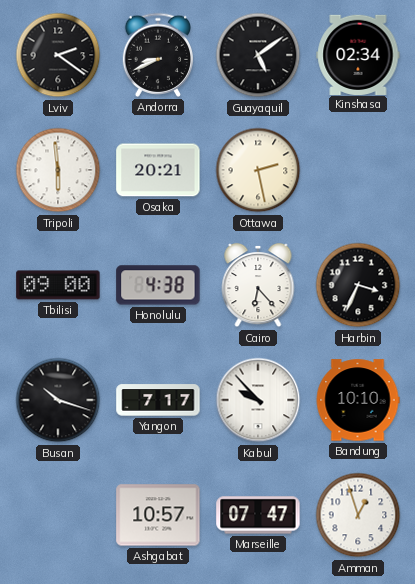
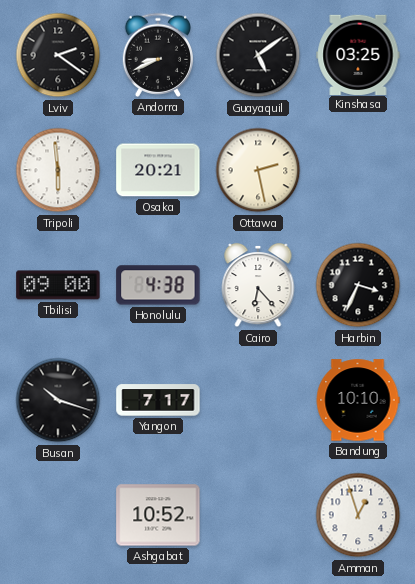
Kinshasa: 02:34 -> 03:25 (358, 54)
Kabul: 9:53 -> none (258, 400)
Ashgabat: 10:57 -> 10:52 (158, 515)
Marseille: 07:47 -> none (258, 515)
